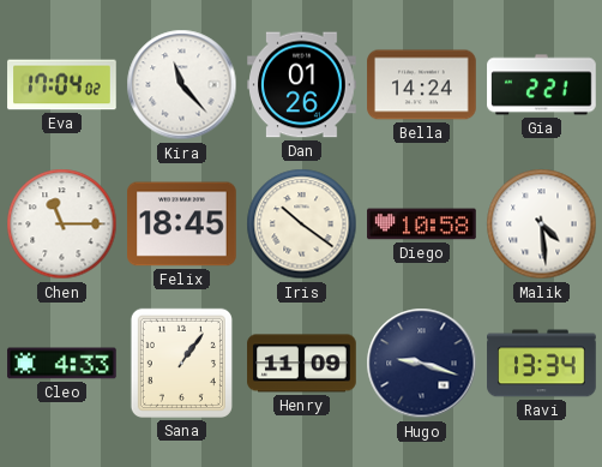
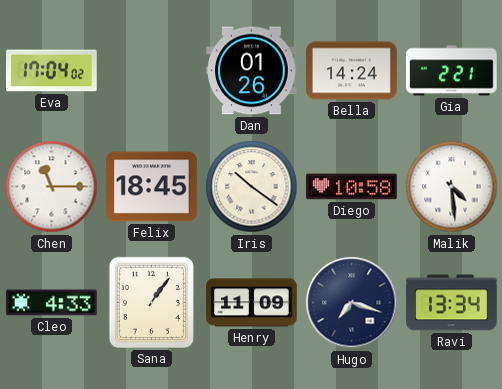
Kira: 11:23 -> none (182, 85)
Hugo: 9:18 -> 7:18 (352, 303)
